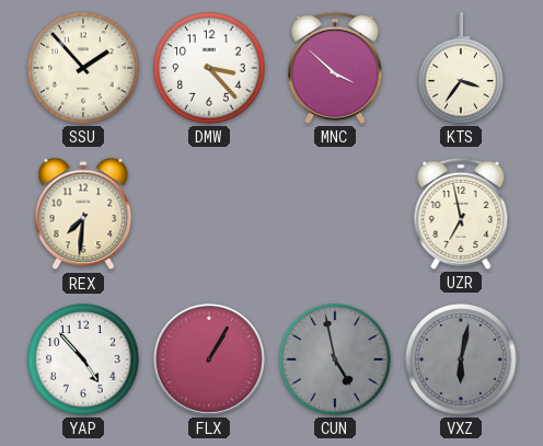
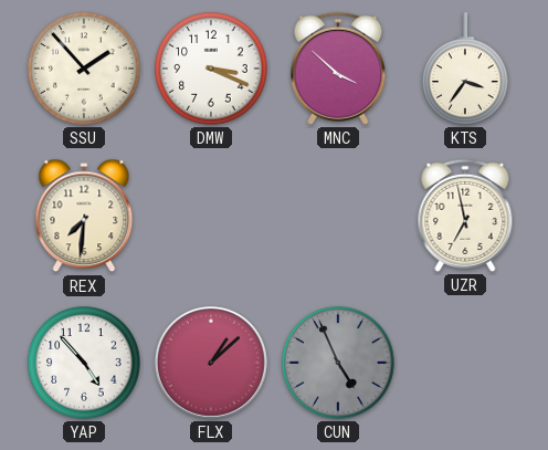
DMW: 3:23 -> 3:19 (211, 69)
FLX: 1:05 -> 1:08 (211, 363)
CUN: 4:58 -> 4:56 (338, 363)
VXZ: 6:02 -> none (461, 359)
